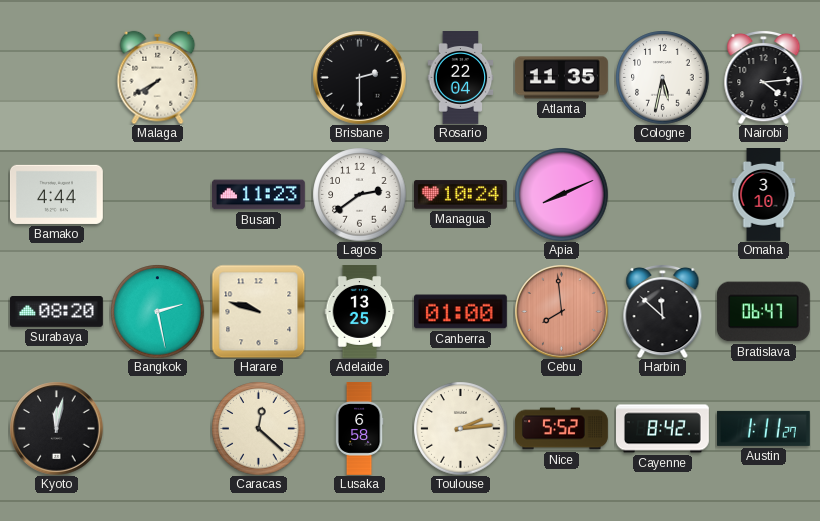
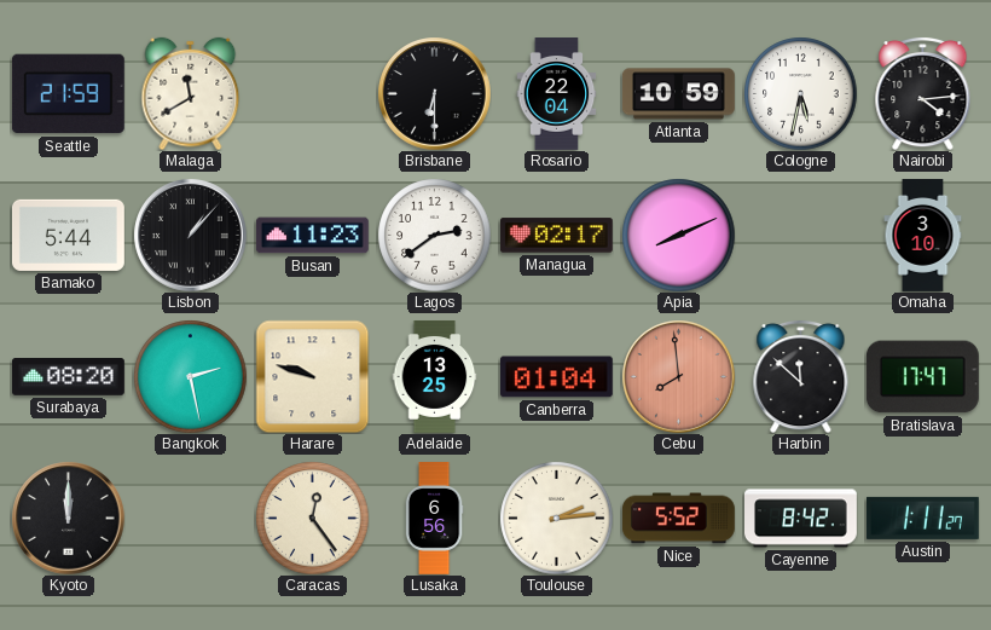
Seattle: none -> 21:59 (68, 94)
Malaga: 7:40 -> 11:40 (191, 93)
Brisbane: 2:30 -> 6:30 (434, 93)
Atlanta: 11:35 -> 10:59 (678, 94)
Bamako: 4:44 -> 5:44 (68, 235)
Lisbon: none -> 1:07 (190, 235)
Managua: 10:24 -> 02:17 (556, 236)
Canberra: 01:00 -> 01:04 (556, 377)
Bratislava: 06:47 -> 17:47 (922, 377)
Kyoto: 12:02 -> 12:00 (68, 518)
Caracas: 12:22 -> 12:24 (312, 518)
Lusaka: 6:58 -> 6:56 (434, 519)
